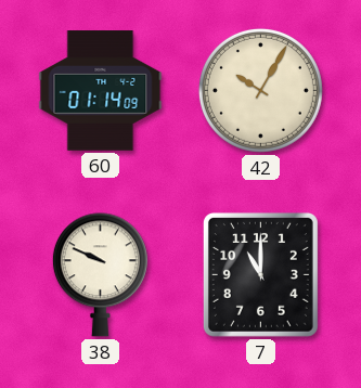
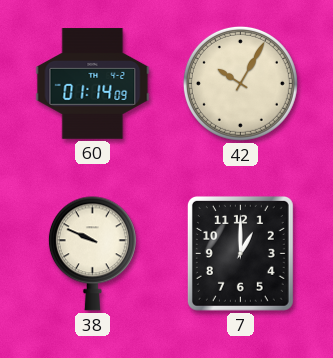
7: 11:00 -> 1:00 (240, 253)
